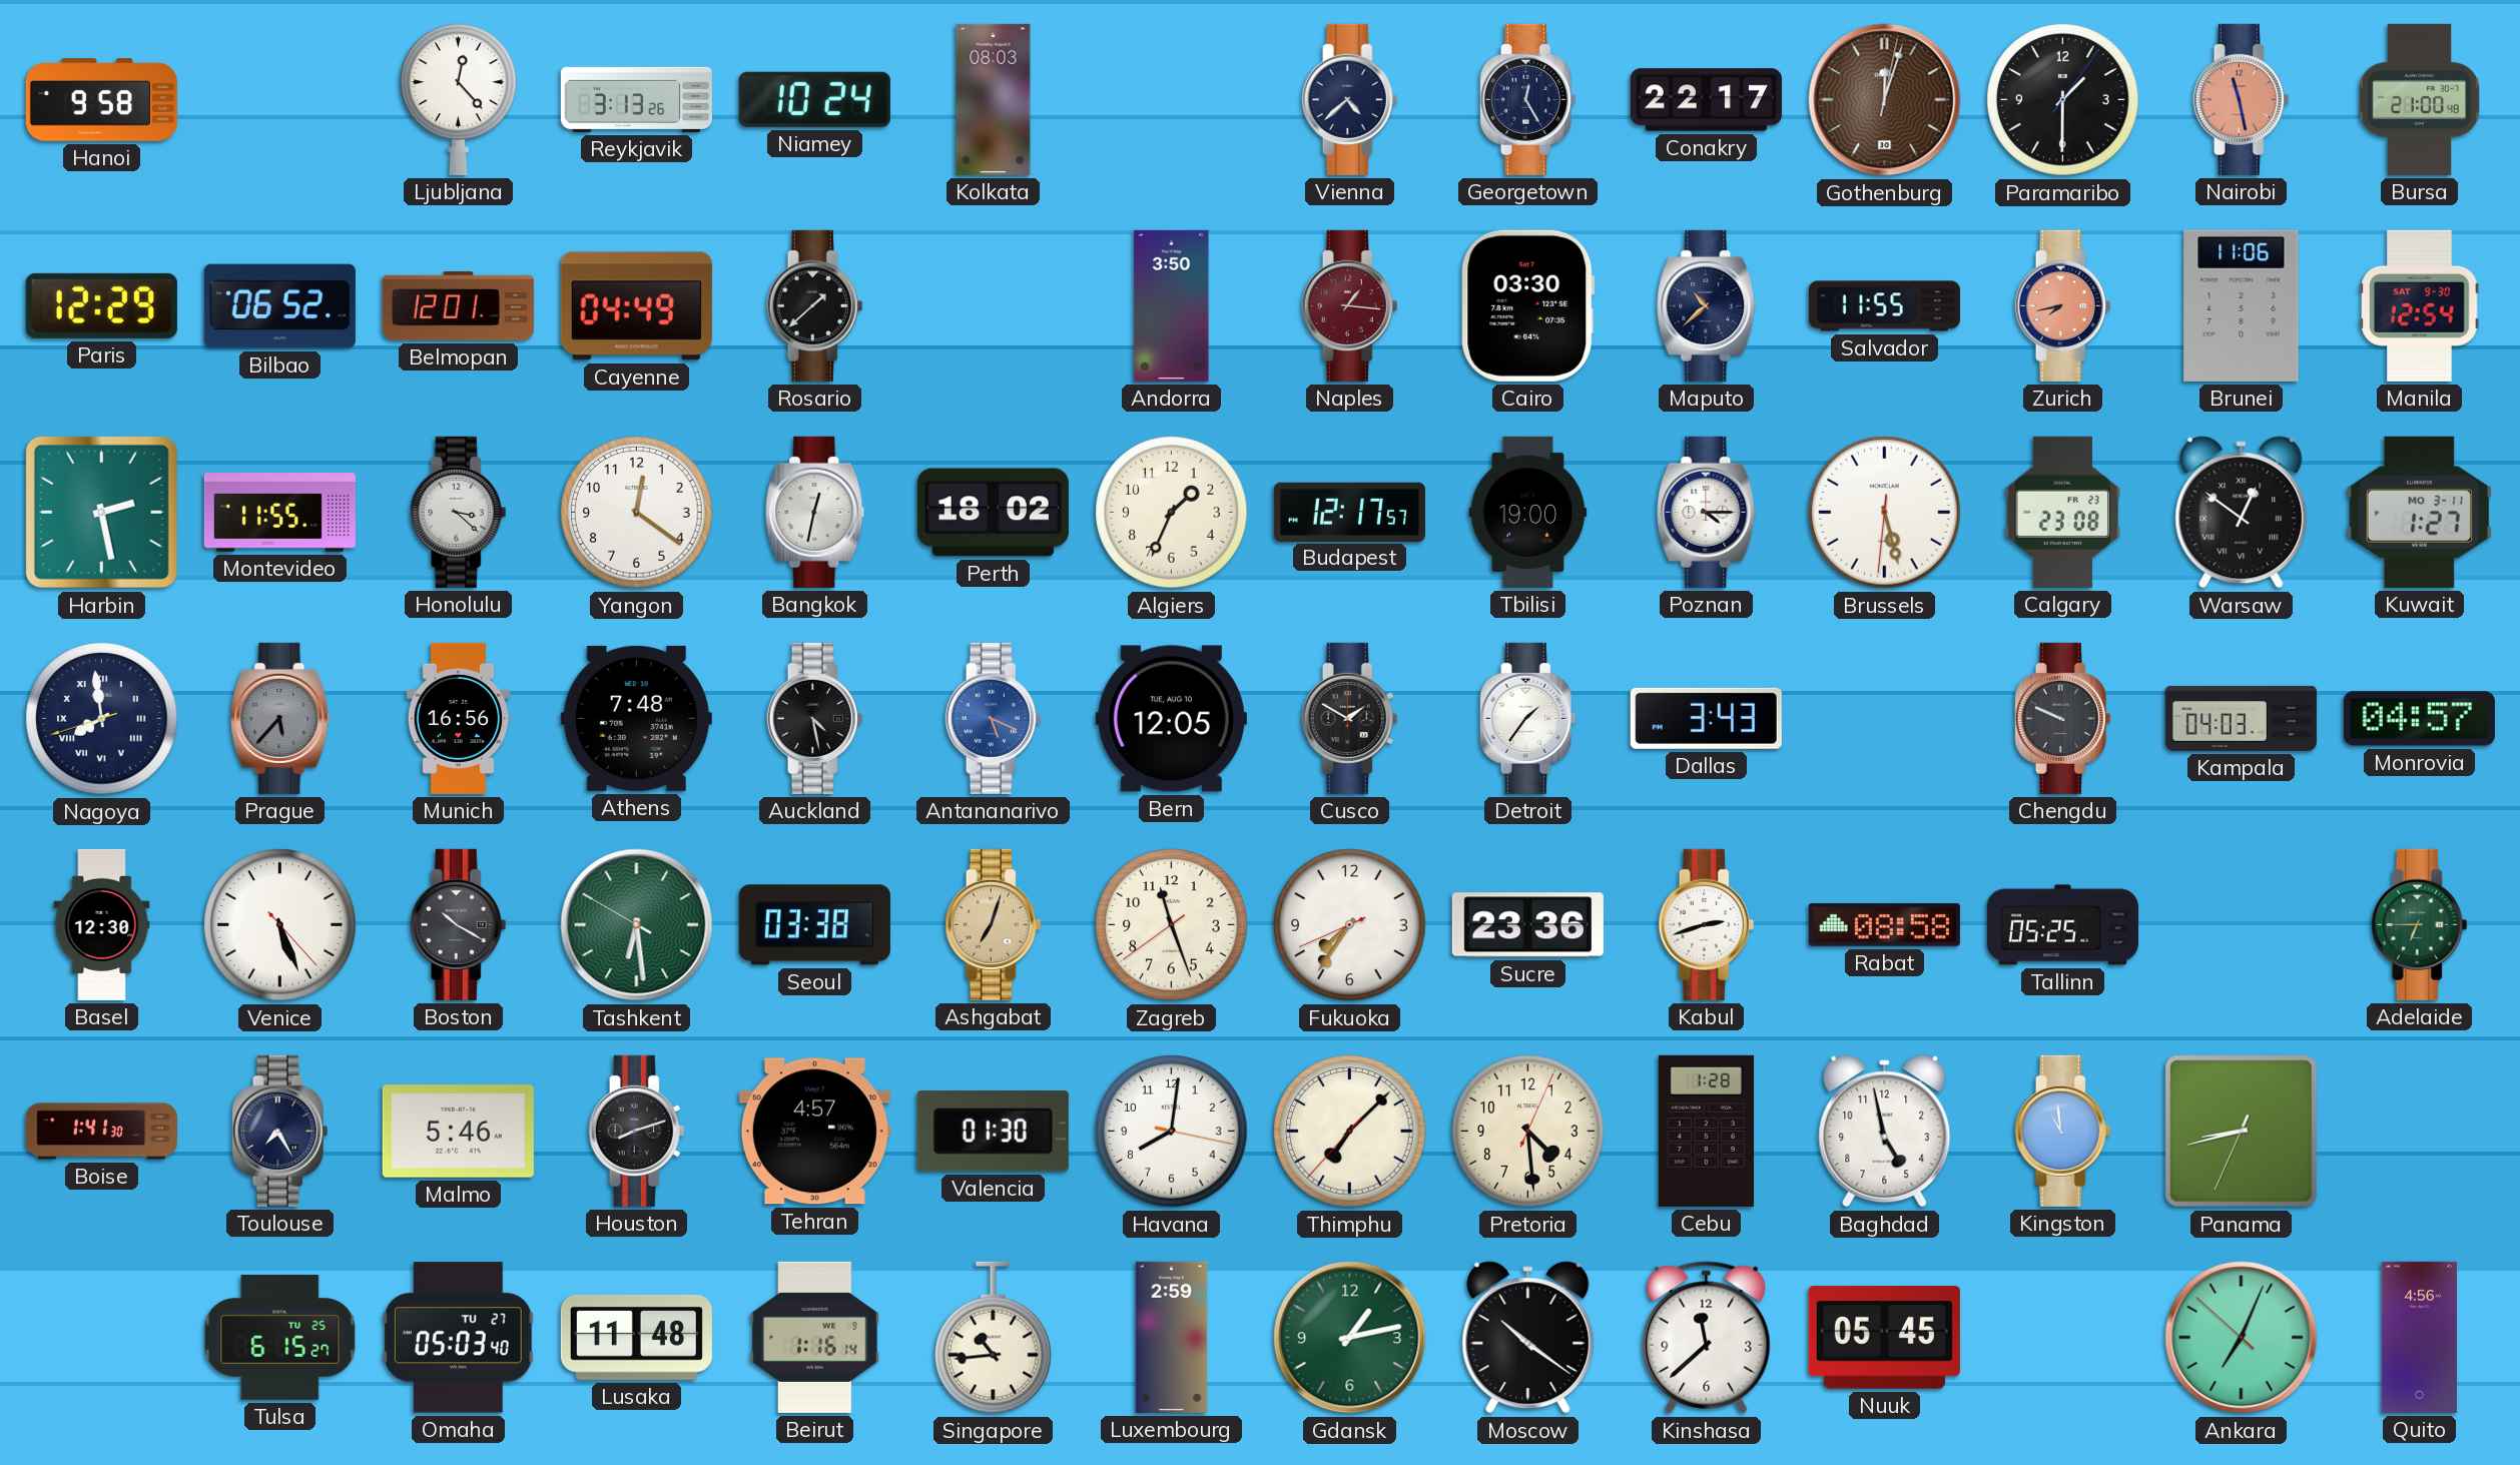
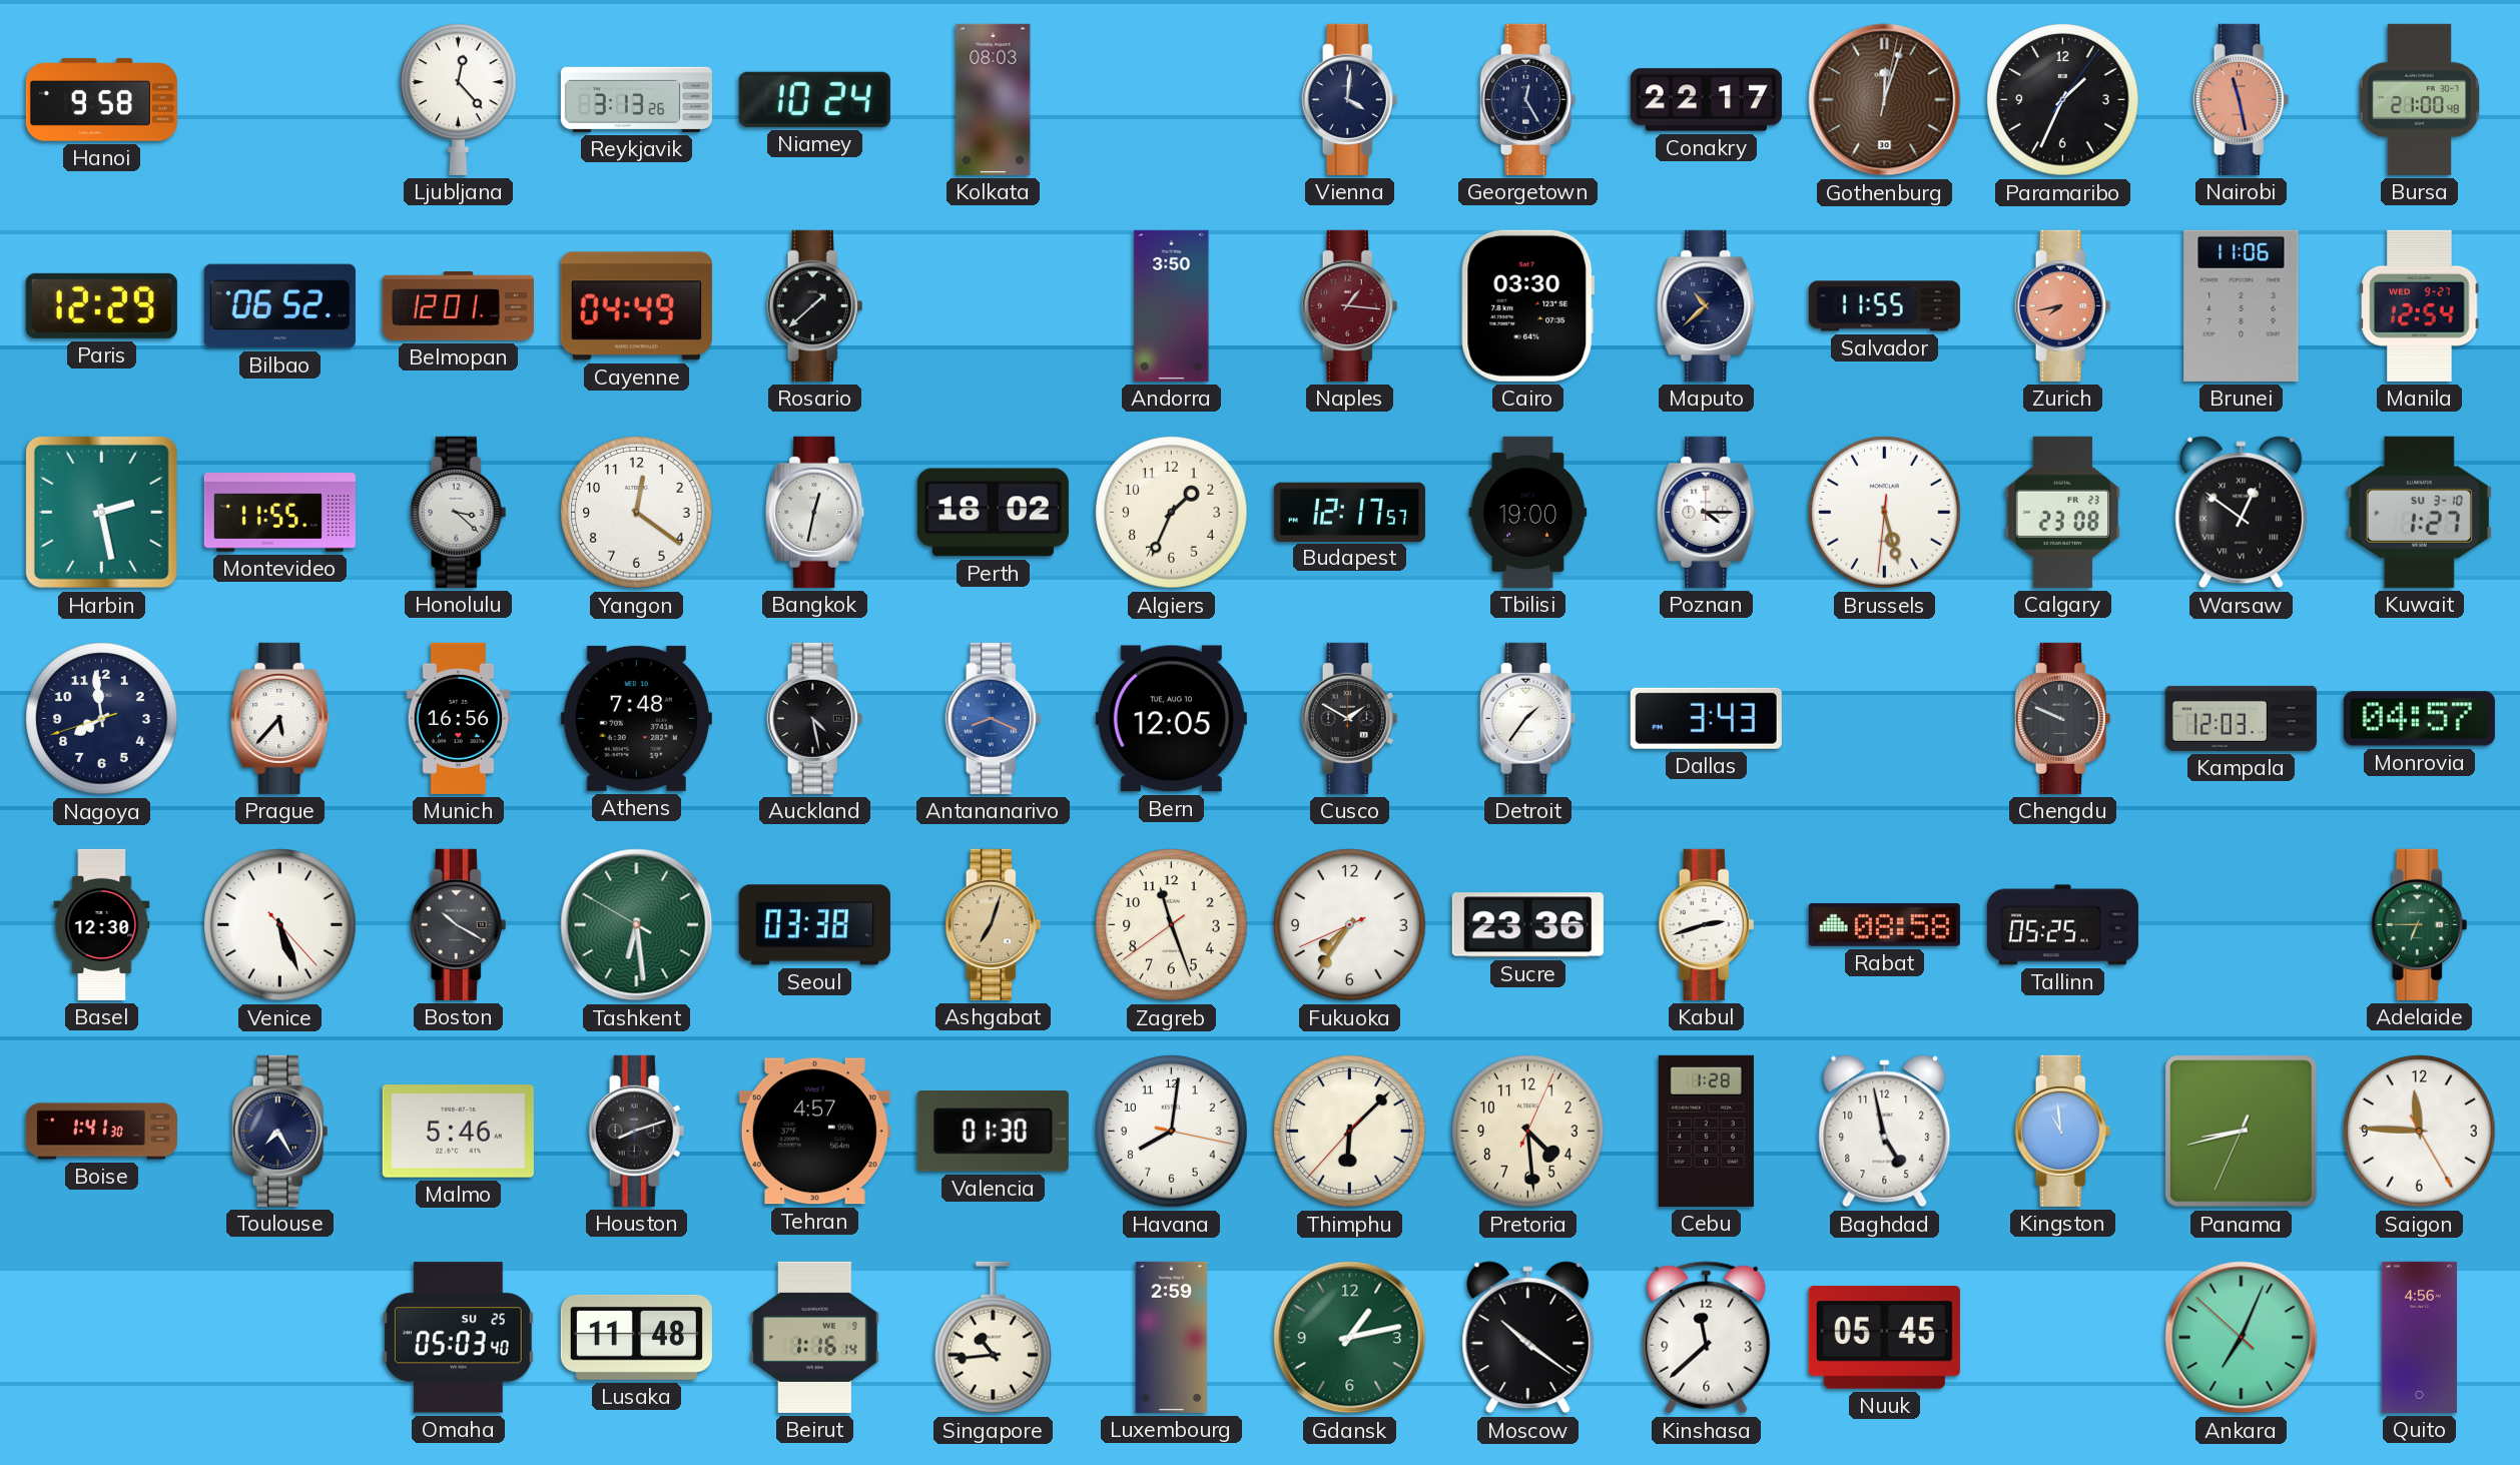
Vienna: 4:38 -> 4:01 (1350, 99)
Paramaribo: 1:30 -> 1:34 (2063, 100)
Manila date: SAT 9-30 -> WED 9-27 (2420, 305)
Kuwait date: MO 3-11 -> SU 3-10 (2419, 512)
Nagoya numerals: Roman -> Arabic (102, 719)
Prague dial: grey -> white (280, 718)
Antananarivo: 5:19 -> 8:19 (994, 718)
Kampala: 04:03 -> 12:03 (2241, 718)
Thimphu: 7:07 -> 6:07 (1350, 1132)
Saigon: none -> 11:45 (2420, 1132)
Tulsa: 6:15 -> none (280, 1338)
Omaha date: TU 27 -> SU 25 (458, 1338)
